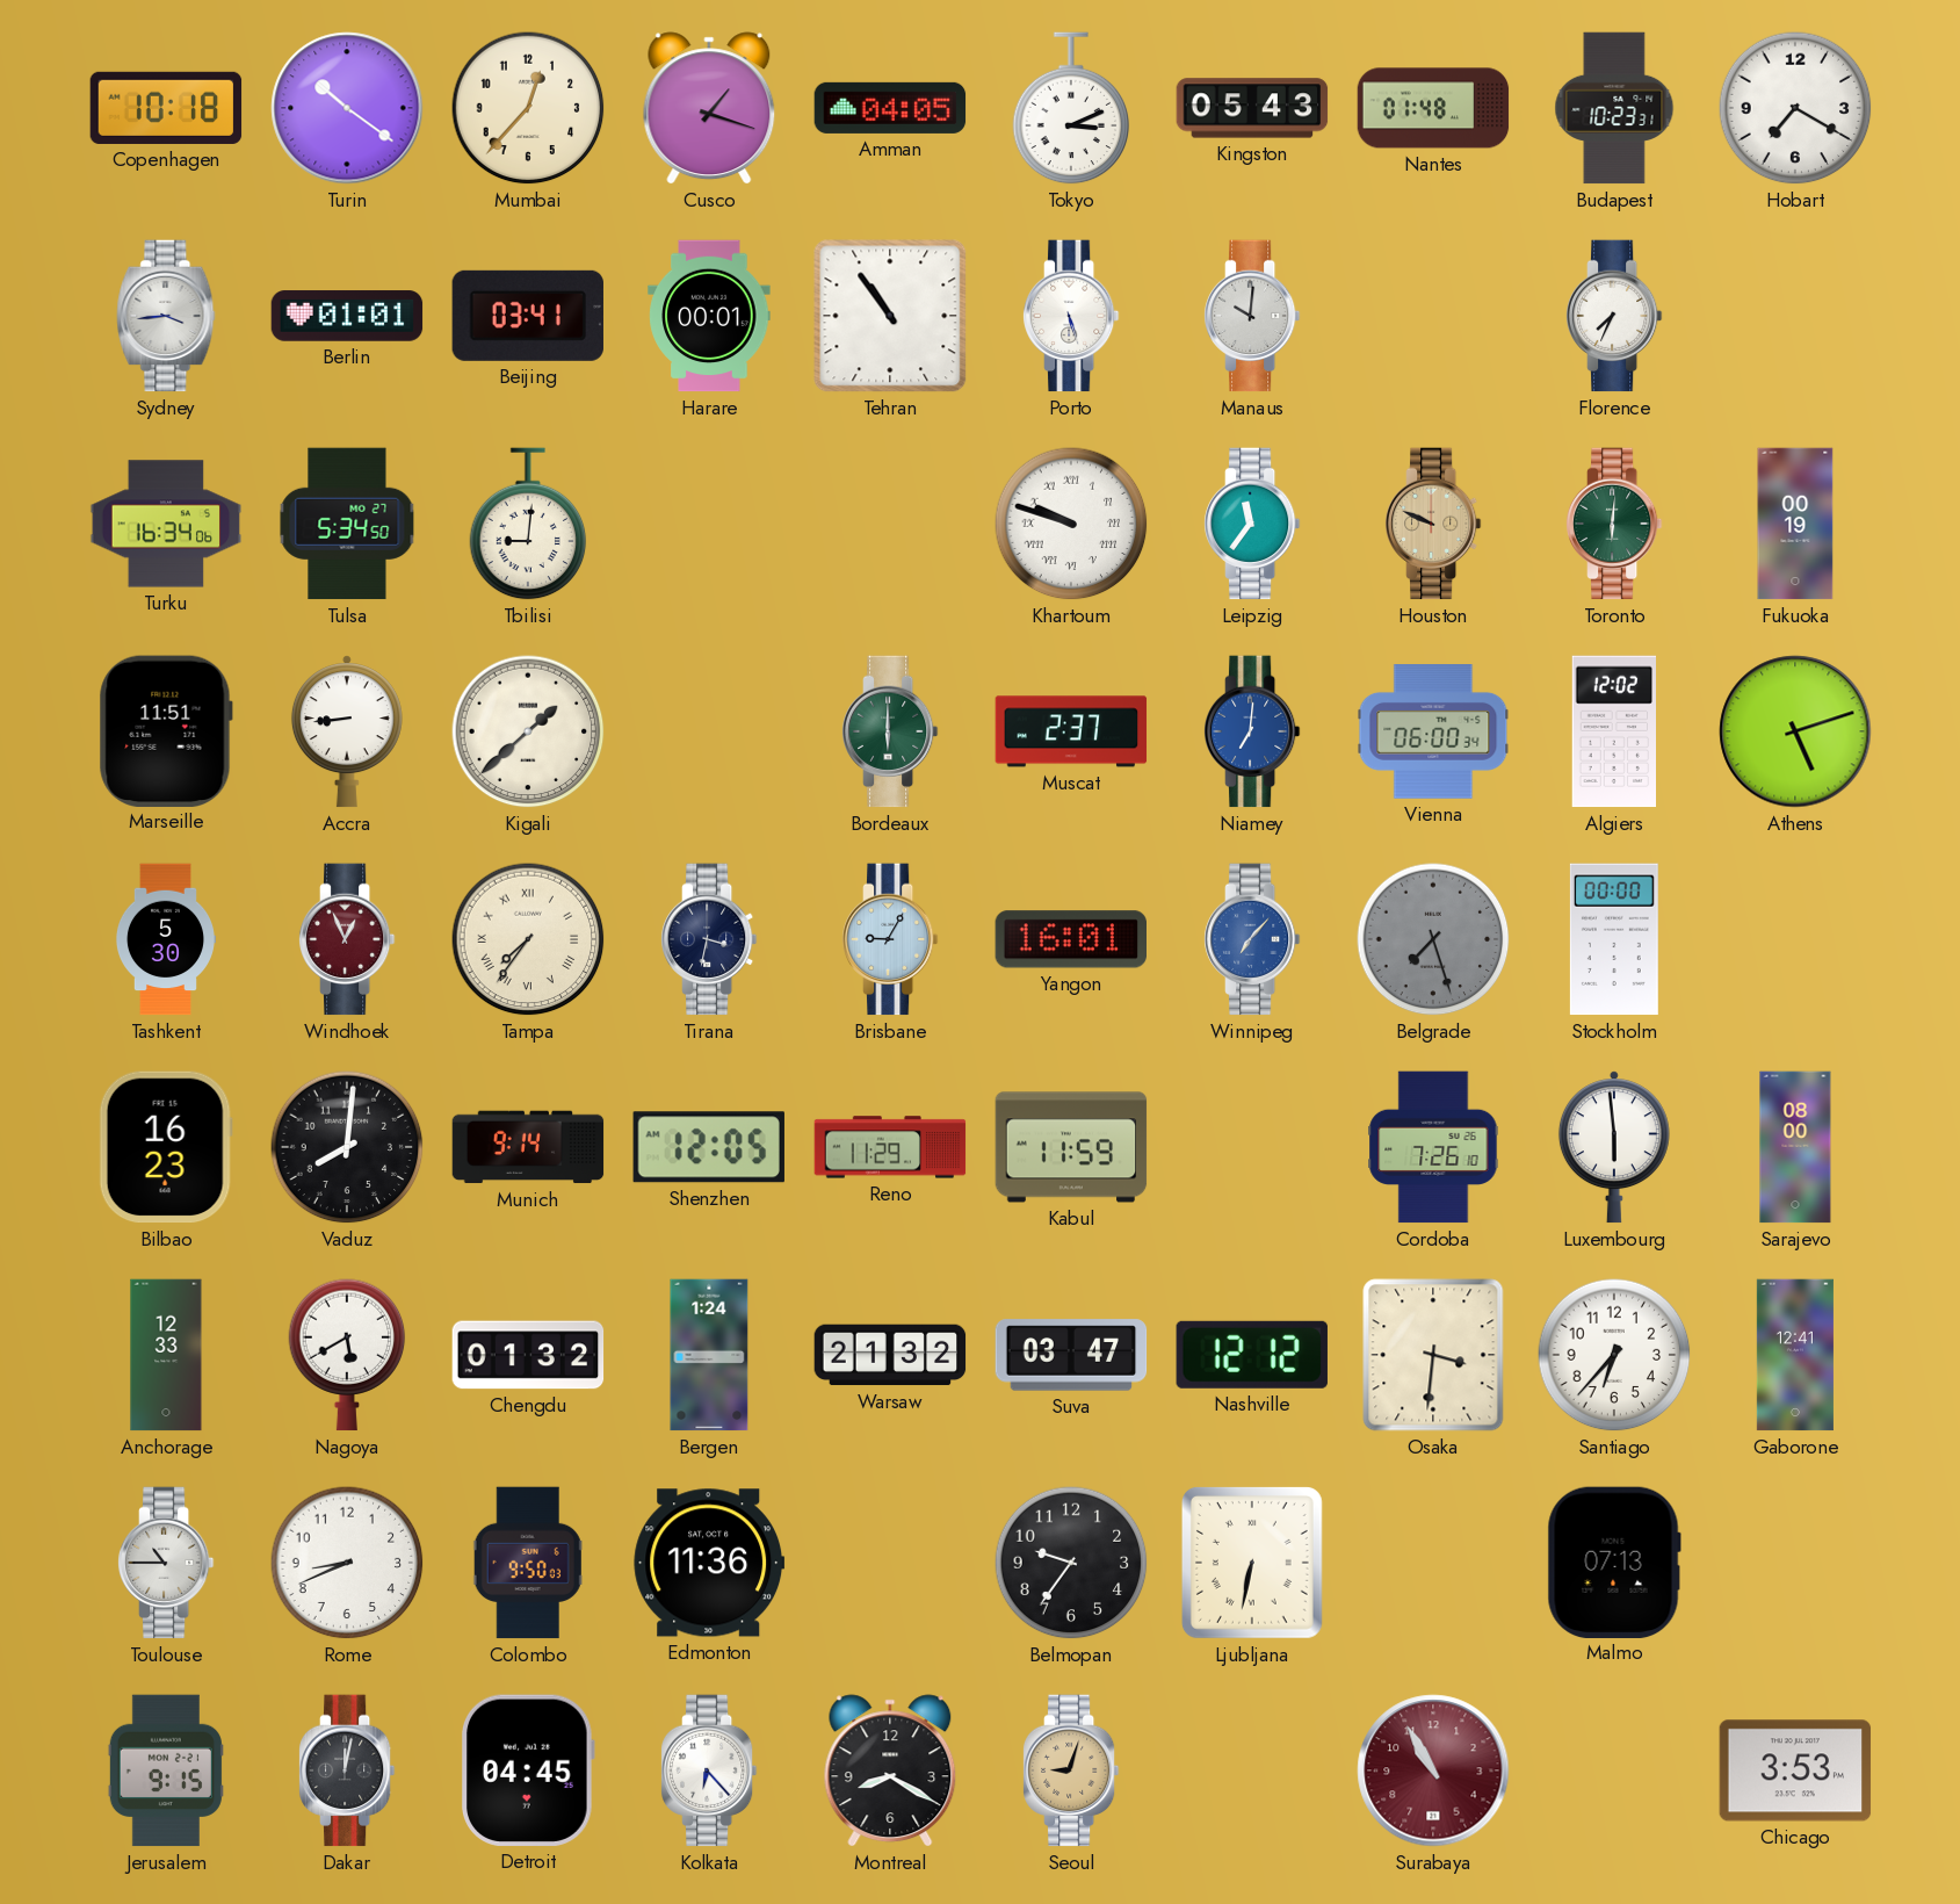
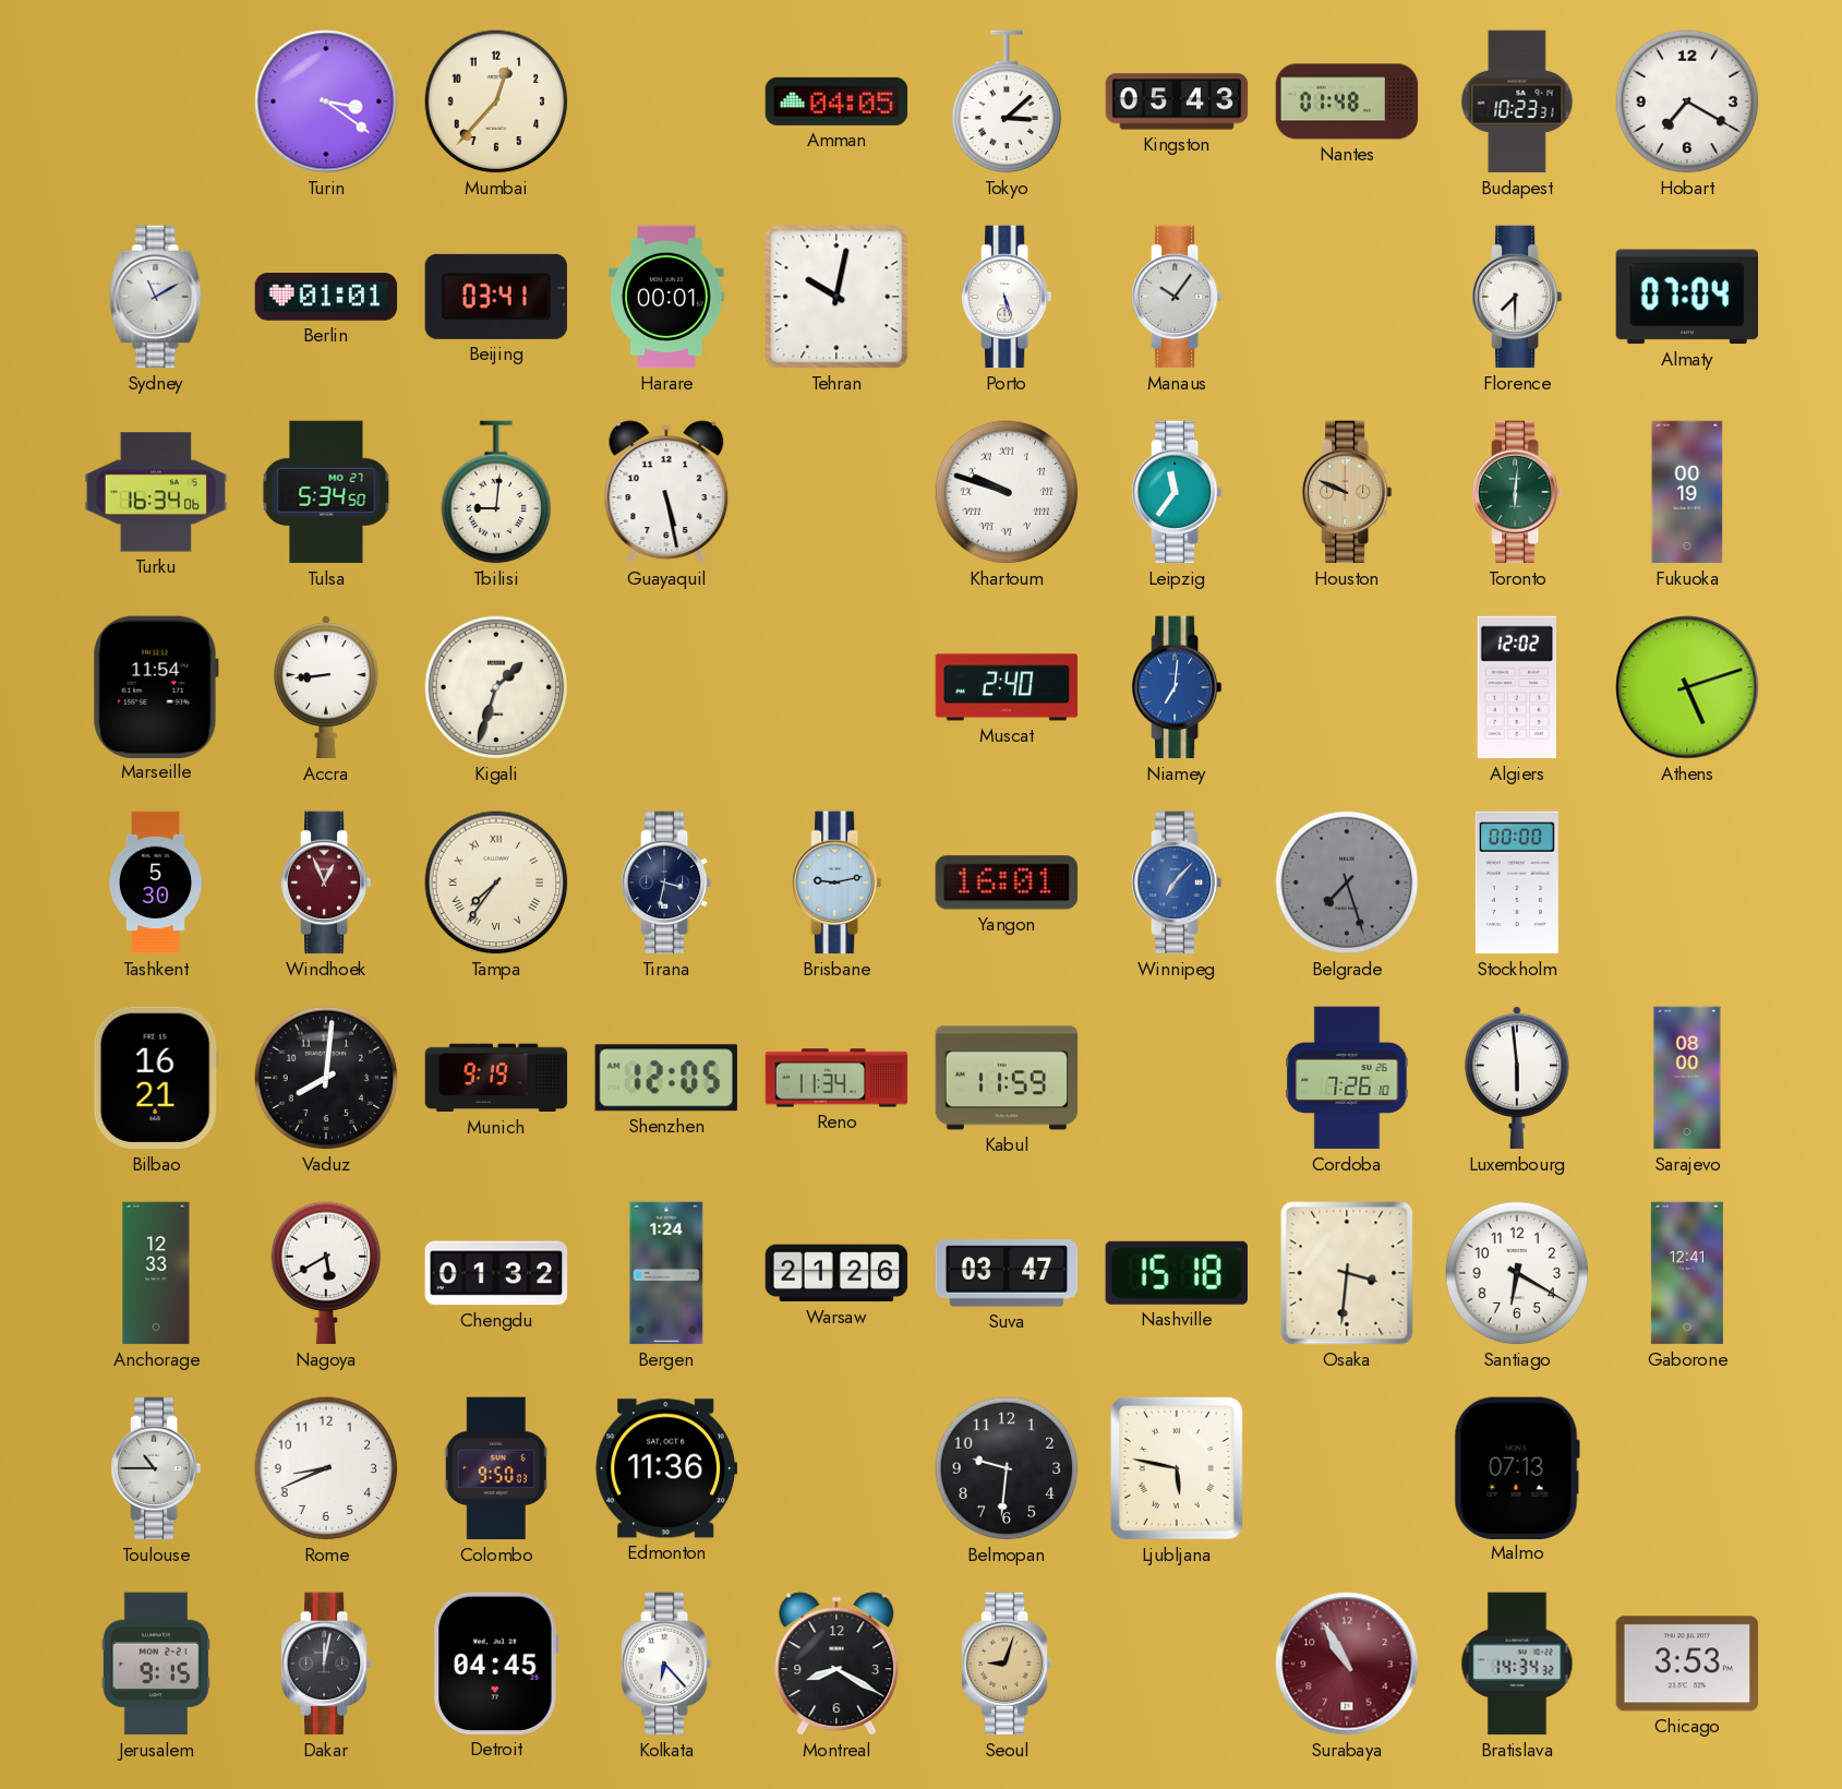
Copenhagen: 10:18 -> none (166, 108)
Turin: 10:21 -> 3:21 (326, 101)
Cusco: 1:18 -> none (709, 108)
Tokyo: 3:11 -> 3:08 (1007, 101)
Sydney: 3:44 -> 11:10 (156, 297)
Tehran: 10:54 -> 10:02 (836, 297)
Manaus: 10:01 -> 10:06 (1177, 297)
Florence: 7:34 -> 7:30 (1517, 297)
Almaty: none -> 07:04 (1686, 297)
Guayaquil: none -> 5:28 (666, 492)
Marseille: 11:51 -> 11:54 (156, 686)
Kigali: 1:38 -> 1:33 (496, 687)
Bordeaux: 6:00 -> none (890, 731)
Muscat: 2:37 -> 2:40 (1007, 687)
Vienna: 06:00 -> none (1433, 731)
Brisbane: 9:05 -> 9:13 (836, 883)
Bilbao: 16:23 -> 16:21 (156, 1078)
Munich: 9:14 -> 9:19 (496, 1078)
Reno: 11:29 -> 11:34 (836, 1078)
Warsaw: 21:32 -> 21:26 (836, 1273)
Nashville: 12:12 -> 15:18 (1177, 1273)
Santiago: 6:37 -> 6:20 (1517, 1273)
Belmopan: 9:36 -> 9:31 (1007, 1468)
Ljubljana: 6:32 -> 5:47 (1177, 1468)
Bratislava: none -> 14:34 (1517, 1664)
